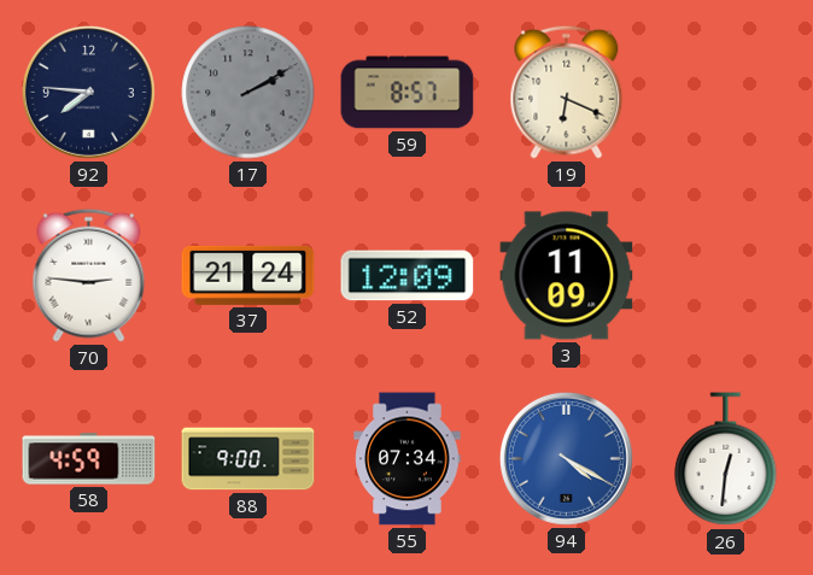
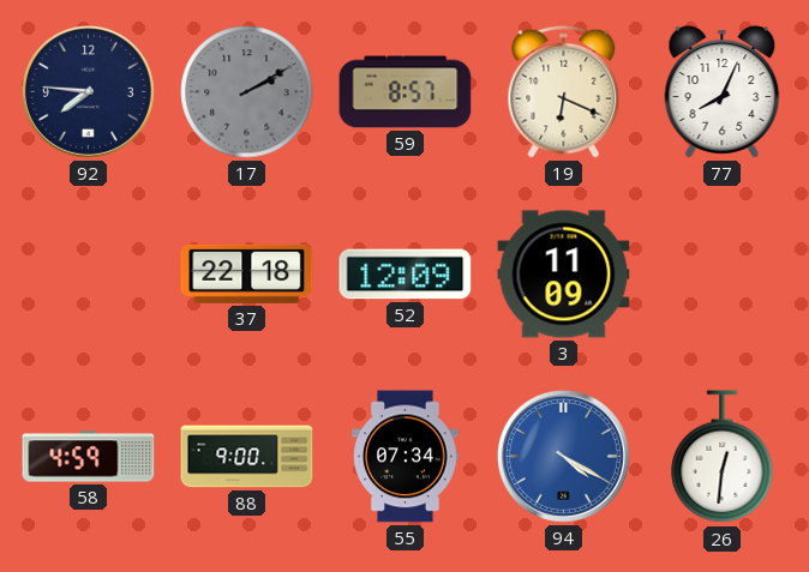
77: none -> 8:04 (723, 92)
70: 2:46 -> none (89, 275)
37: 21:24 -> 22:18 (247, 273)
